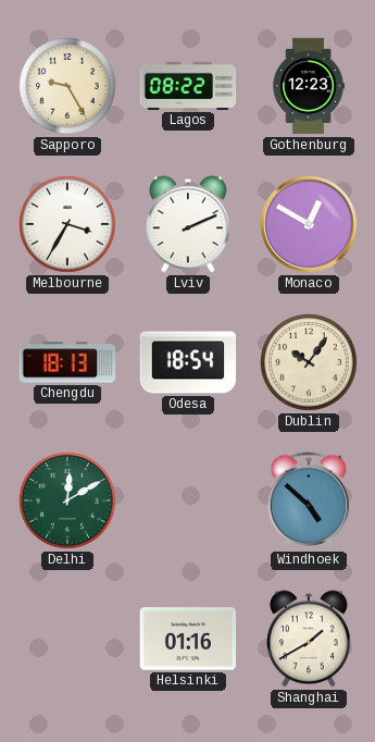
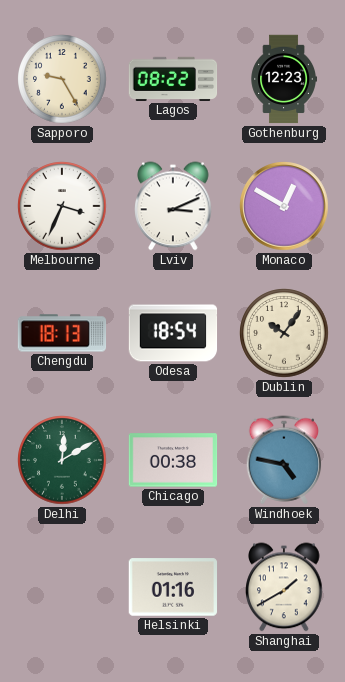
Melbourne: 3:35 -> 3:34 (62, 206)
Lviv: 2:11 -> 3:11 (173, 206)
Chicago: none -> 00:38 (173, 460)
Windhoek: 4:52 -> 4:47 (284, 460)
